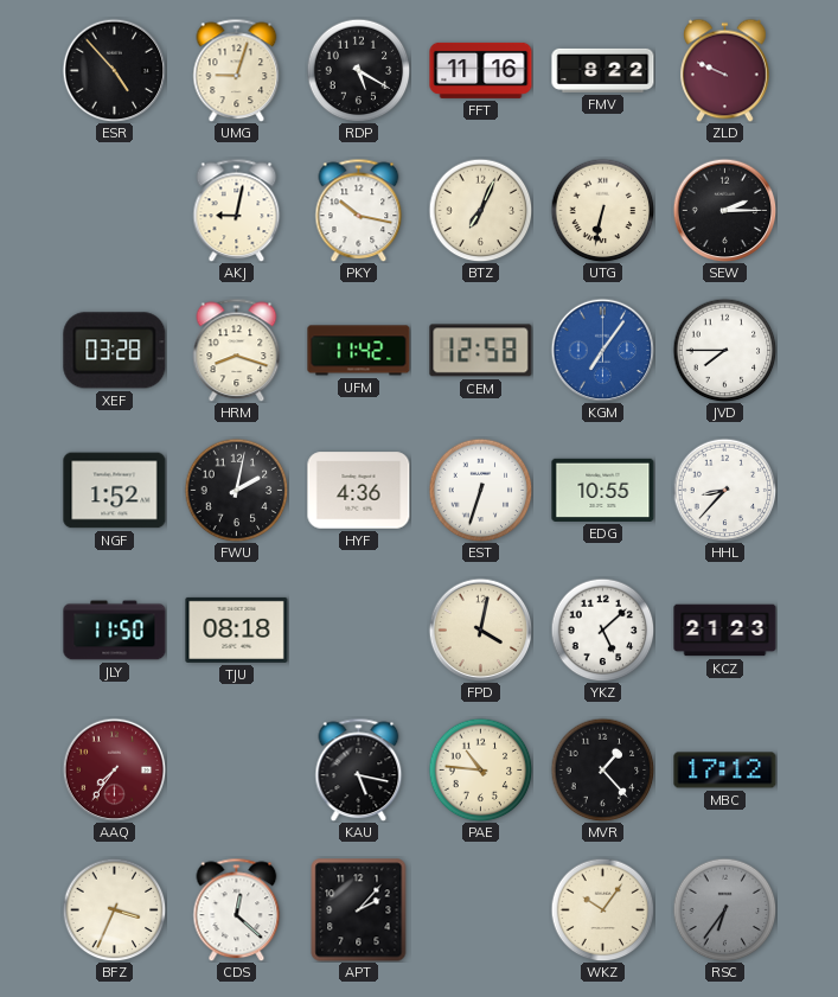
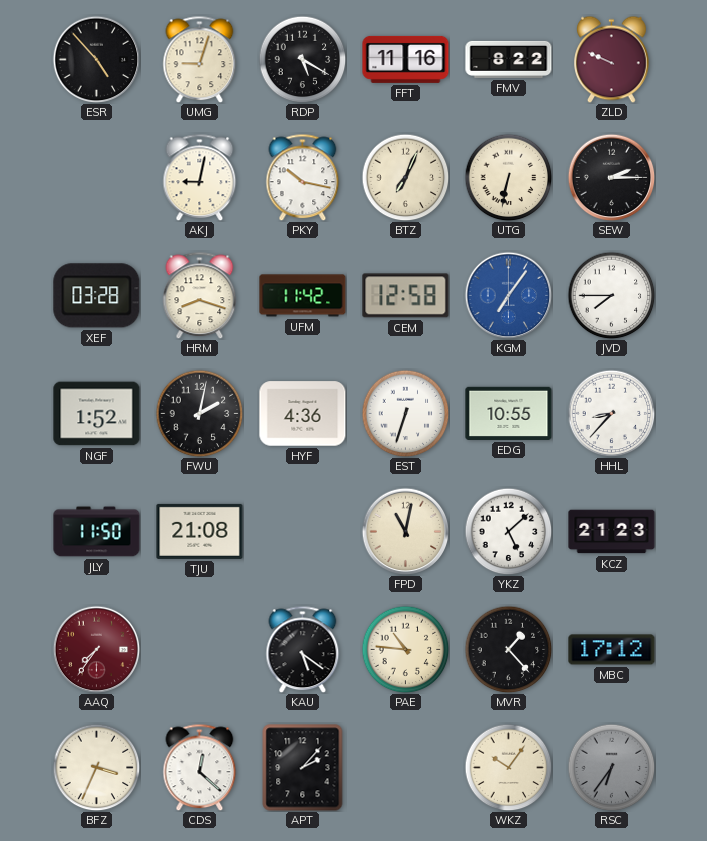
TJU: 08:18 -> 21:08 (200, 531)
FPD: 4:02 -> 11:02 (405, 531)
KAU: 5:17 -> 5:21 (303, 649)
